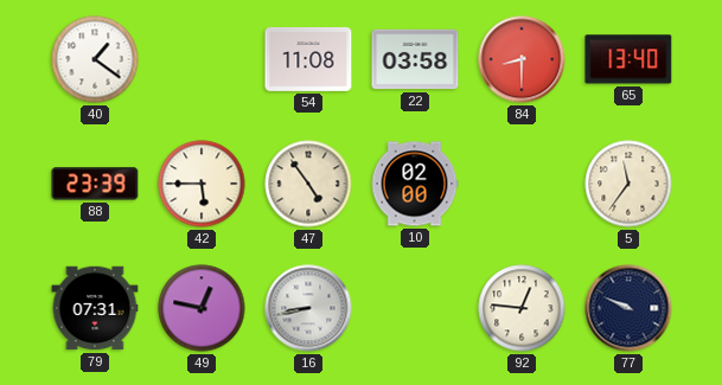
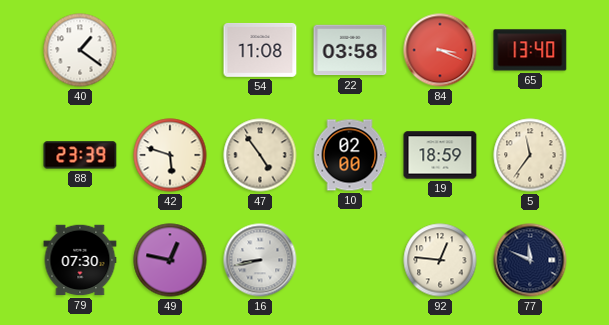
84: 8:30 -> 3:19 (440, 50)
42: 5:45 -> 5:48 (170, 155)
19: none -> 18:59 (440, 155)
79: 07:31 -> 07:30 (80, 260)
77: 9:49 -> 11:49 (530, 260)
